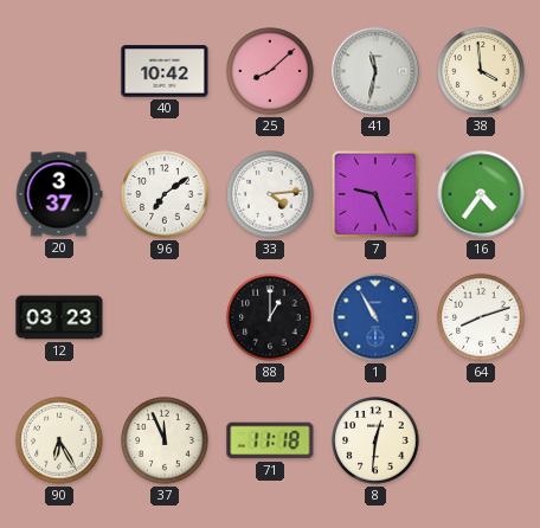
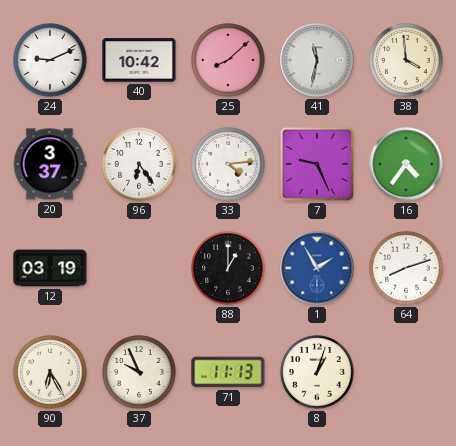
24: none -> 9:11 (50, 60)
96: 7:09 -> 6:24 (139, 164)
12: 03:23 -> 03:19 (50, 268)
1: 10:55 -> 1:55 (317, 268)
37: 11:56 -> 9:56 (139, 372)
71: 11:18 -> 11:13 (228, 372)
8: 12:31 -> 1:03 (317, 372)
